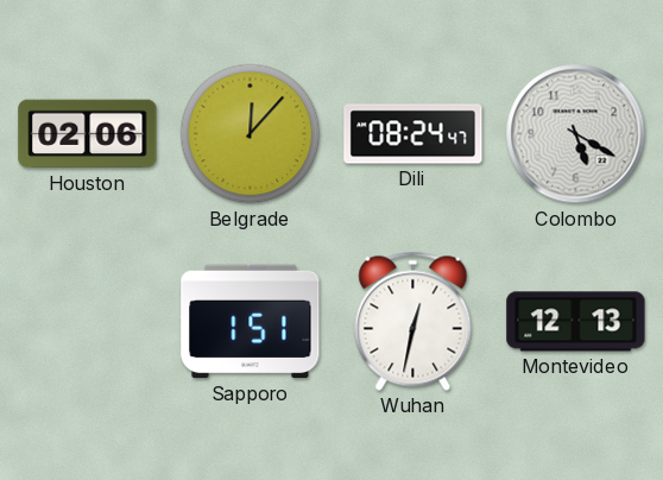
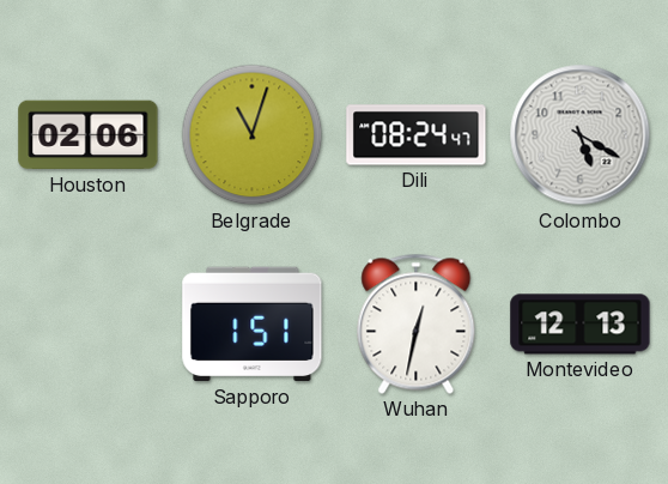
Belgrade: 12:07 -> 11:03 (253, 135)
